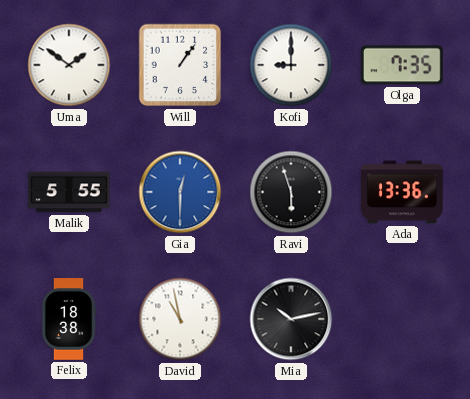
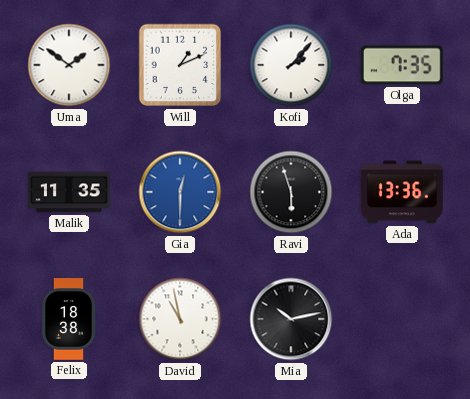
Will: 1:06 -> 1:11 (180, 65)
Kofi: 9:00 -> 2:07 (291, 65)
Malik: 5:55 -> 11:35 (69, 192)
